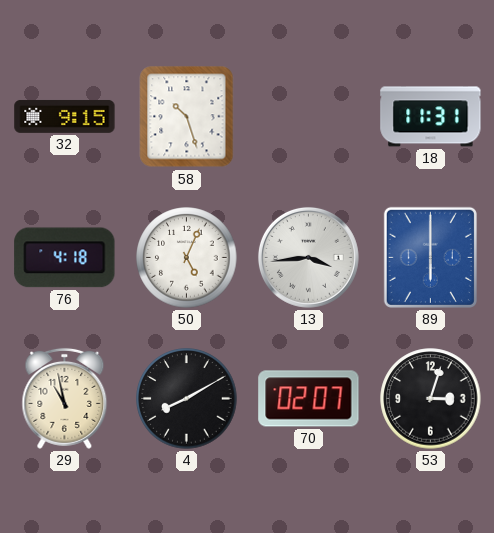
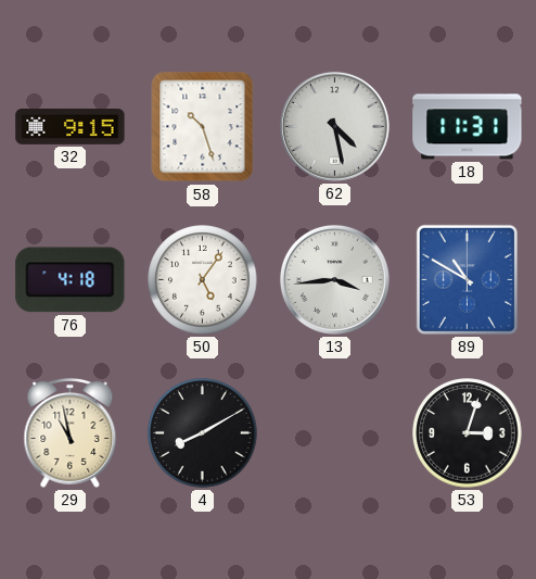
62: none -> 4:28 (334, 126)
50: 5:04 -> 5:06 (203, 280)
89: 6:00 -> 10:50 (467, 279)
70: 02:07 -> none (309, 399)
